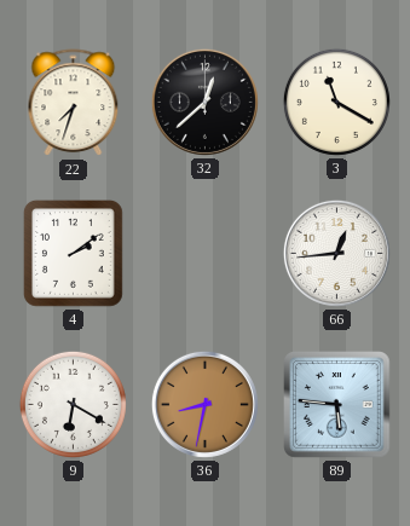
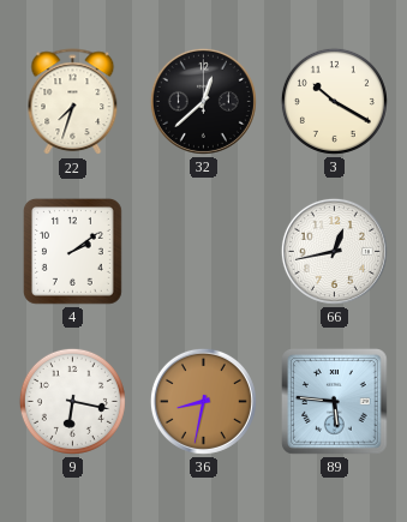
3: 11:20 -> 10:20 (334, 101)
66: 12:44 -> 12:43 (334, 251)
9: 6:20 -> 6:17 (72, 401)
